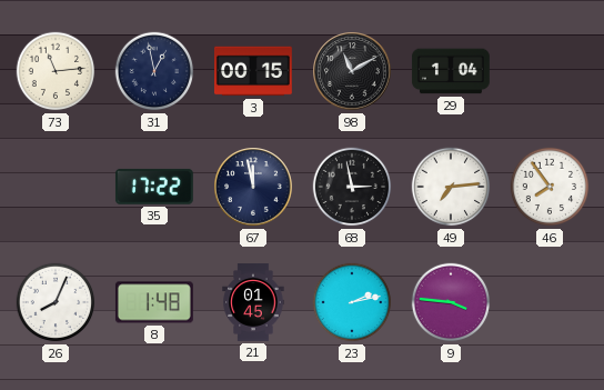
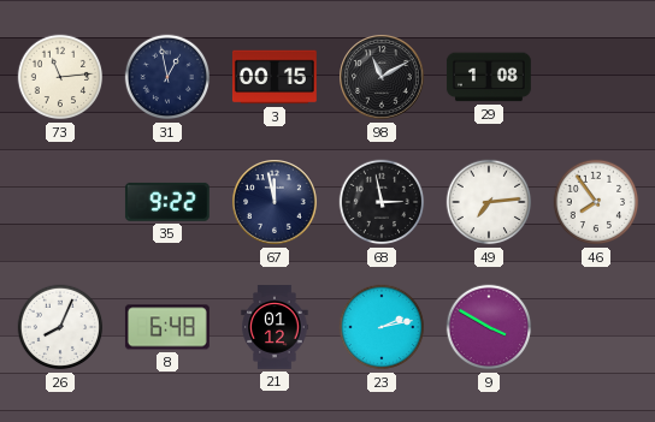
29: 1:04 -> 1:08 (489, 77)
35: 17:22 -> 9:22 (167, 202)
8: 1:48 -> 6:48 (167, 327)
21: 01:45 -> 01:12 (275, 328)
9: 3:46 -> 3:50 (489, 327)
